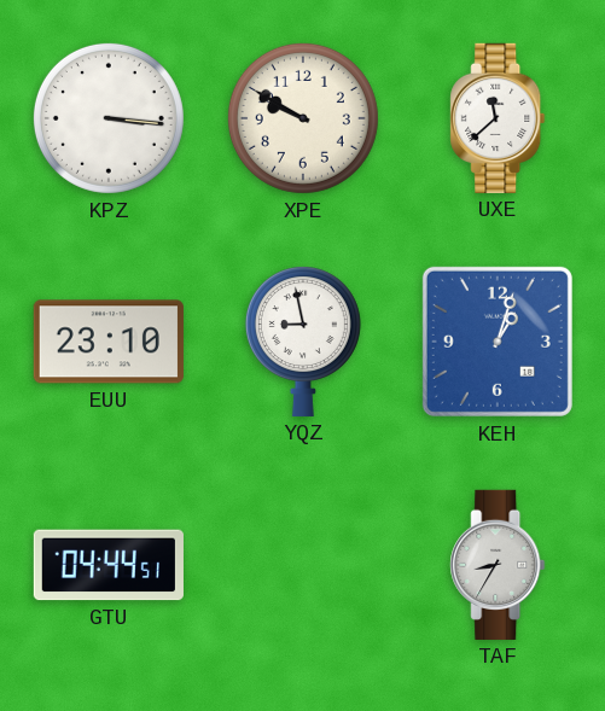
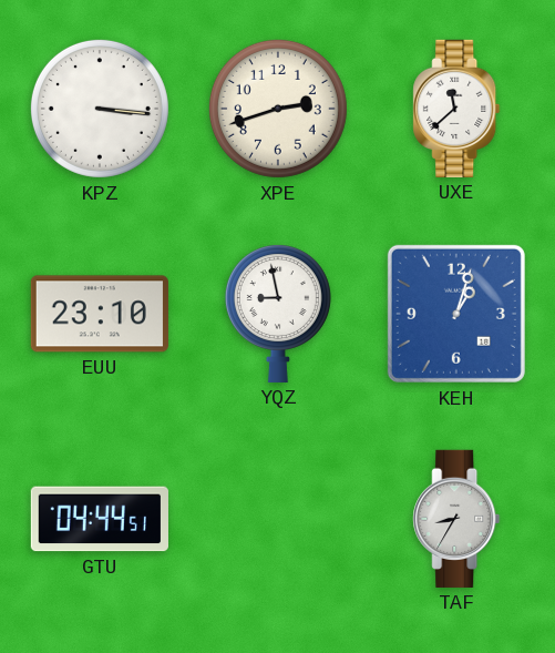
XPE: 9:50 -> 2:42 (278, 109)
